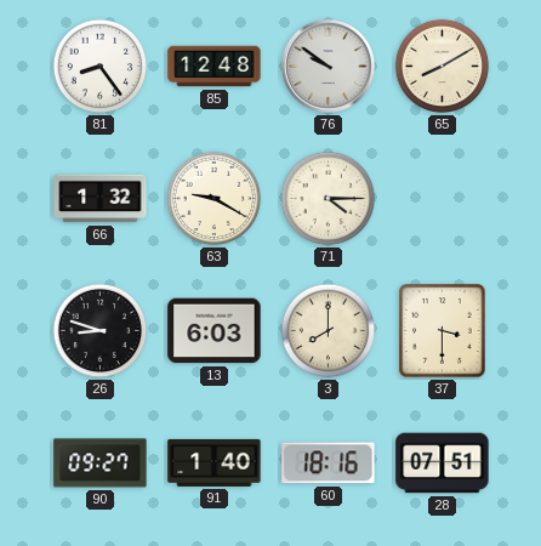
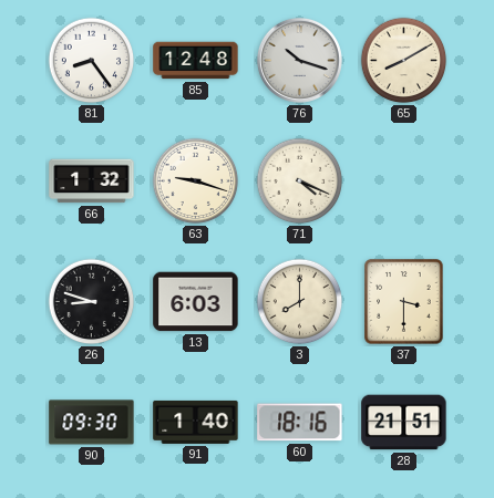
76: 9:51 -> 10:18 (299, 60)
63: 9:20 -> 9:18 (196, 181)
71: 4:15 -> 4:19 (300, 181)
90: 09:27 -> 09:30 (92, 423)
28: 07:51 -> 21:51 (404, 423)
